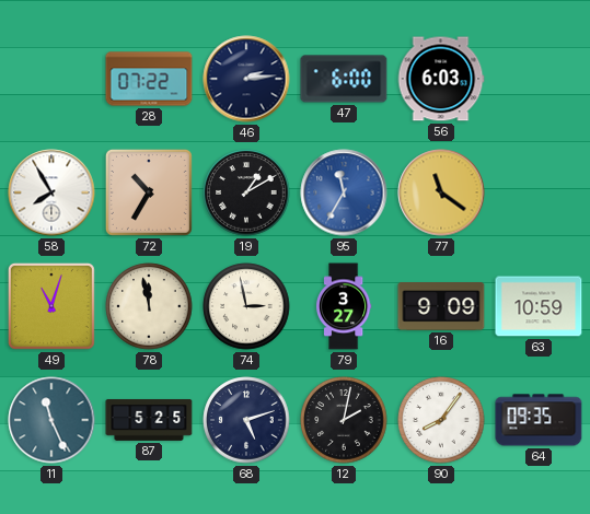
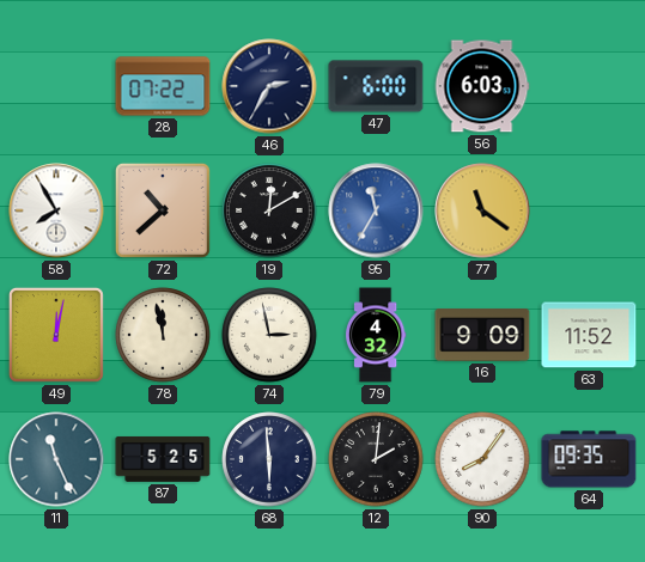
46: 2:14 -> 2:35 (269, 86)
72: 10:35 -> 10:38 (163, 210)
19: 1:10 -> 12:10 (269, 210)
49: 11:03 -> 12:02 (56, 335)
79: 3:27 -> 4:32 (376, 335)
63: 10:59 -> 11:52 (589, 335)
68: 5:12 -> 5:59 (269, 459)
12: 2:02 -> 2:01 (376, 459)
